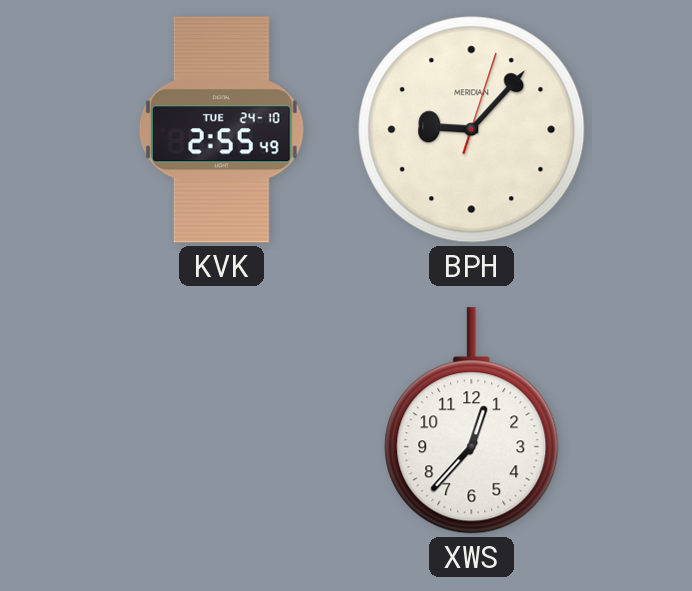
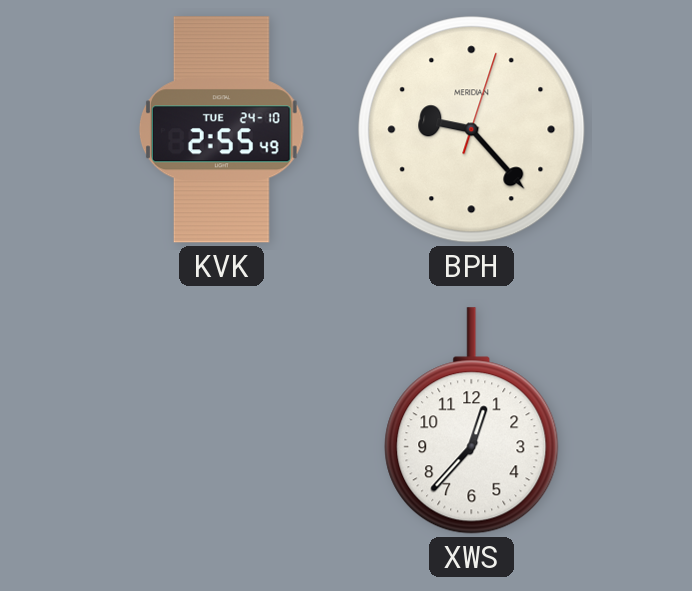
BPH: 9:07 -> 9:23 (472, 130)
